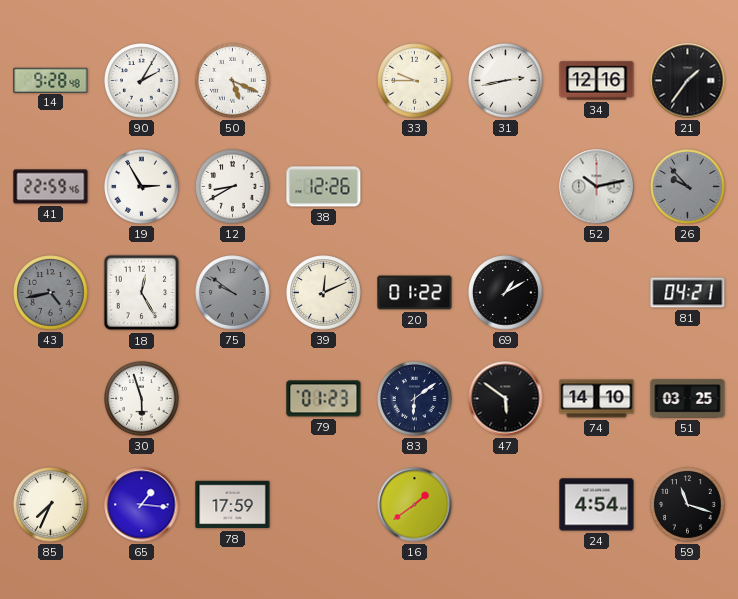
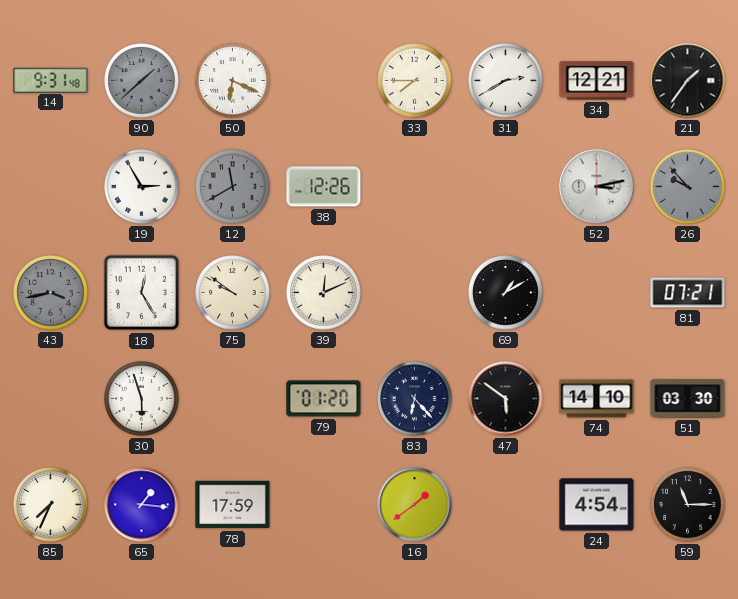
14: 9:28 -> 9:31 (51, 80)
90: 2:05 -> 1:38 (142, 81)
90 dial: white -> grey (142, 81)
50: 5:19 -> 6:19 (233, 81)
33: 9:45 -> 7:45 (415, 81)
31: 2:43 -> 2:40 (506, 81)
34: 12:16 -> 12:21 (597, 81)
41: 22:59 -> none (51, 187)
12: 8:40 -> 11:40 (233, 187)
12 dial: white -> grey (233, 187)
52: 10:13 -> 3:13 (597, 187)
43: 4:43 -> 3:43 (51, 293)
75 dial: grey -> cream (233, 293)
20: 01:22 -> none (415, 293)
81: 04:21 -> 07:21 (688, 293)
79: 01:23 -> 01:20 (324, 399)
83: 6:09 -> 6:23 (415, 399)
51: 03:25 -> 03:30 (688, 399)
59: 11:18 -> 11:15 (688, 505)
